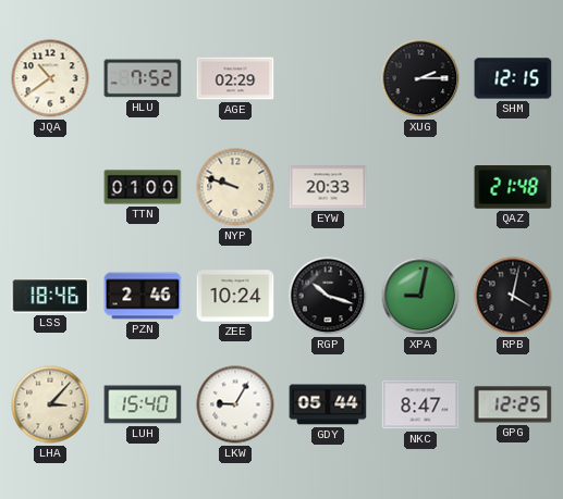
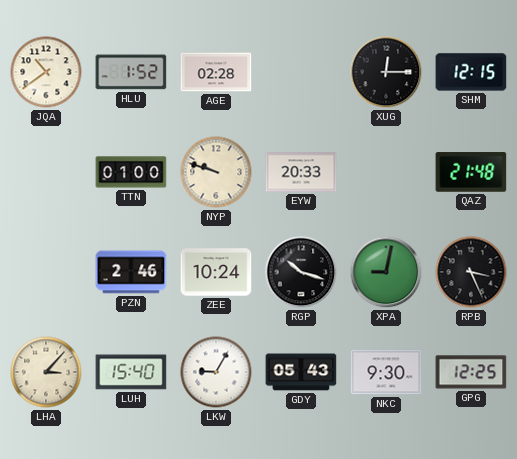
HLU: 7:52 -> 1:52 (131, 72)
AGE: 02:29 -> 02:28 (216, 72)
XUG: 2:15 -> 12:15 (386, 72)
LSS: 18:46 -> none (50, 296)
RPB: 4:02 -> 3:26 (471, 272)
GDY: 05:44 -> 05:43 (301, 372)
NKC: 8:47 -> 9:30 (386, 372)
